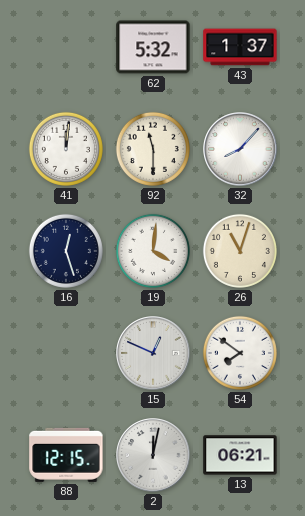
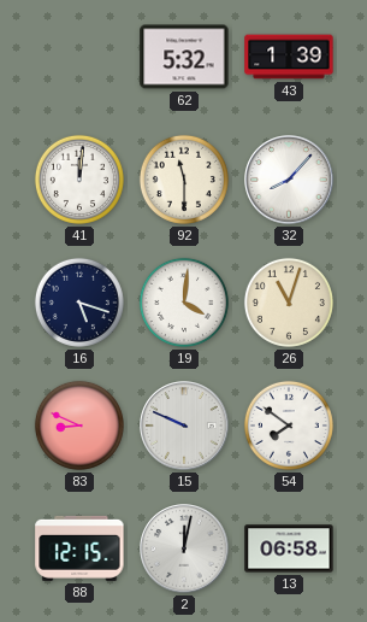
43: 1:37 -> 1:39 (289, 57)
16: 12:27 -> 5:18 (79, 303)
83: none -> 8:49 (79, 426)
15: 12:49 -> 9:49 (184, 426)
13: 06:21 -> 06:58 (289, 548)
